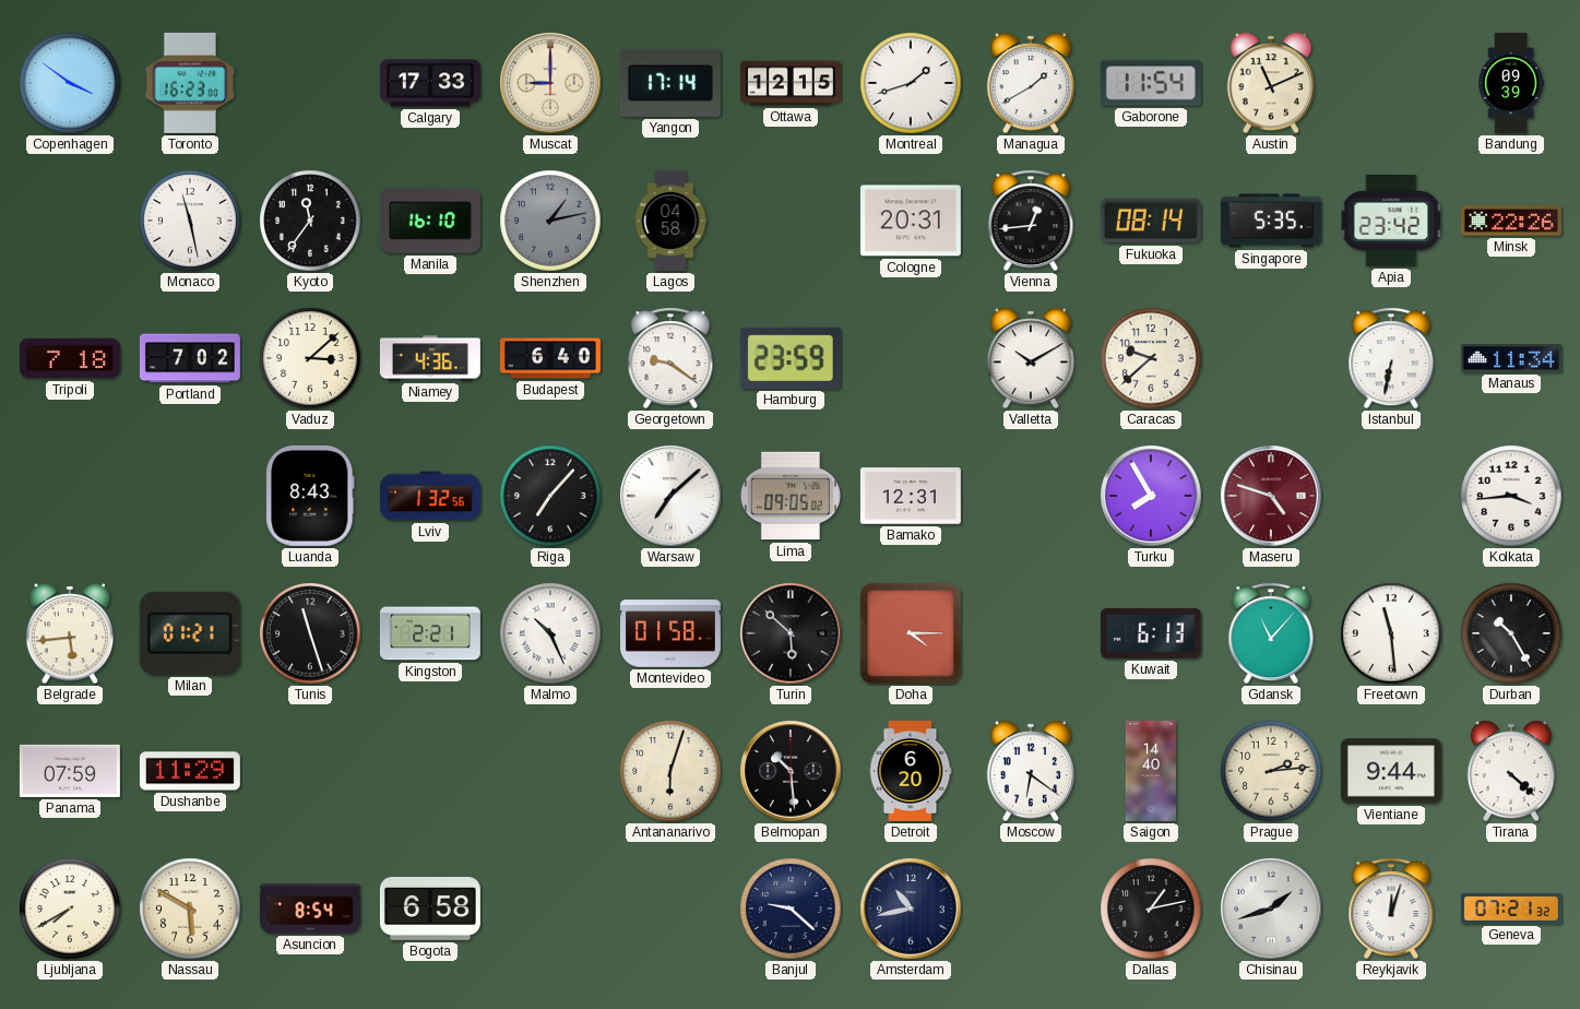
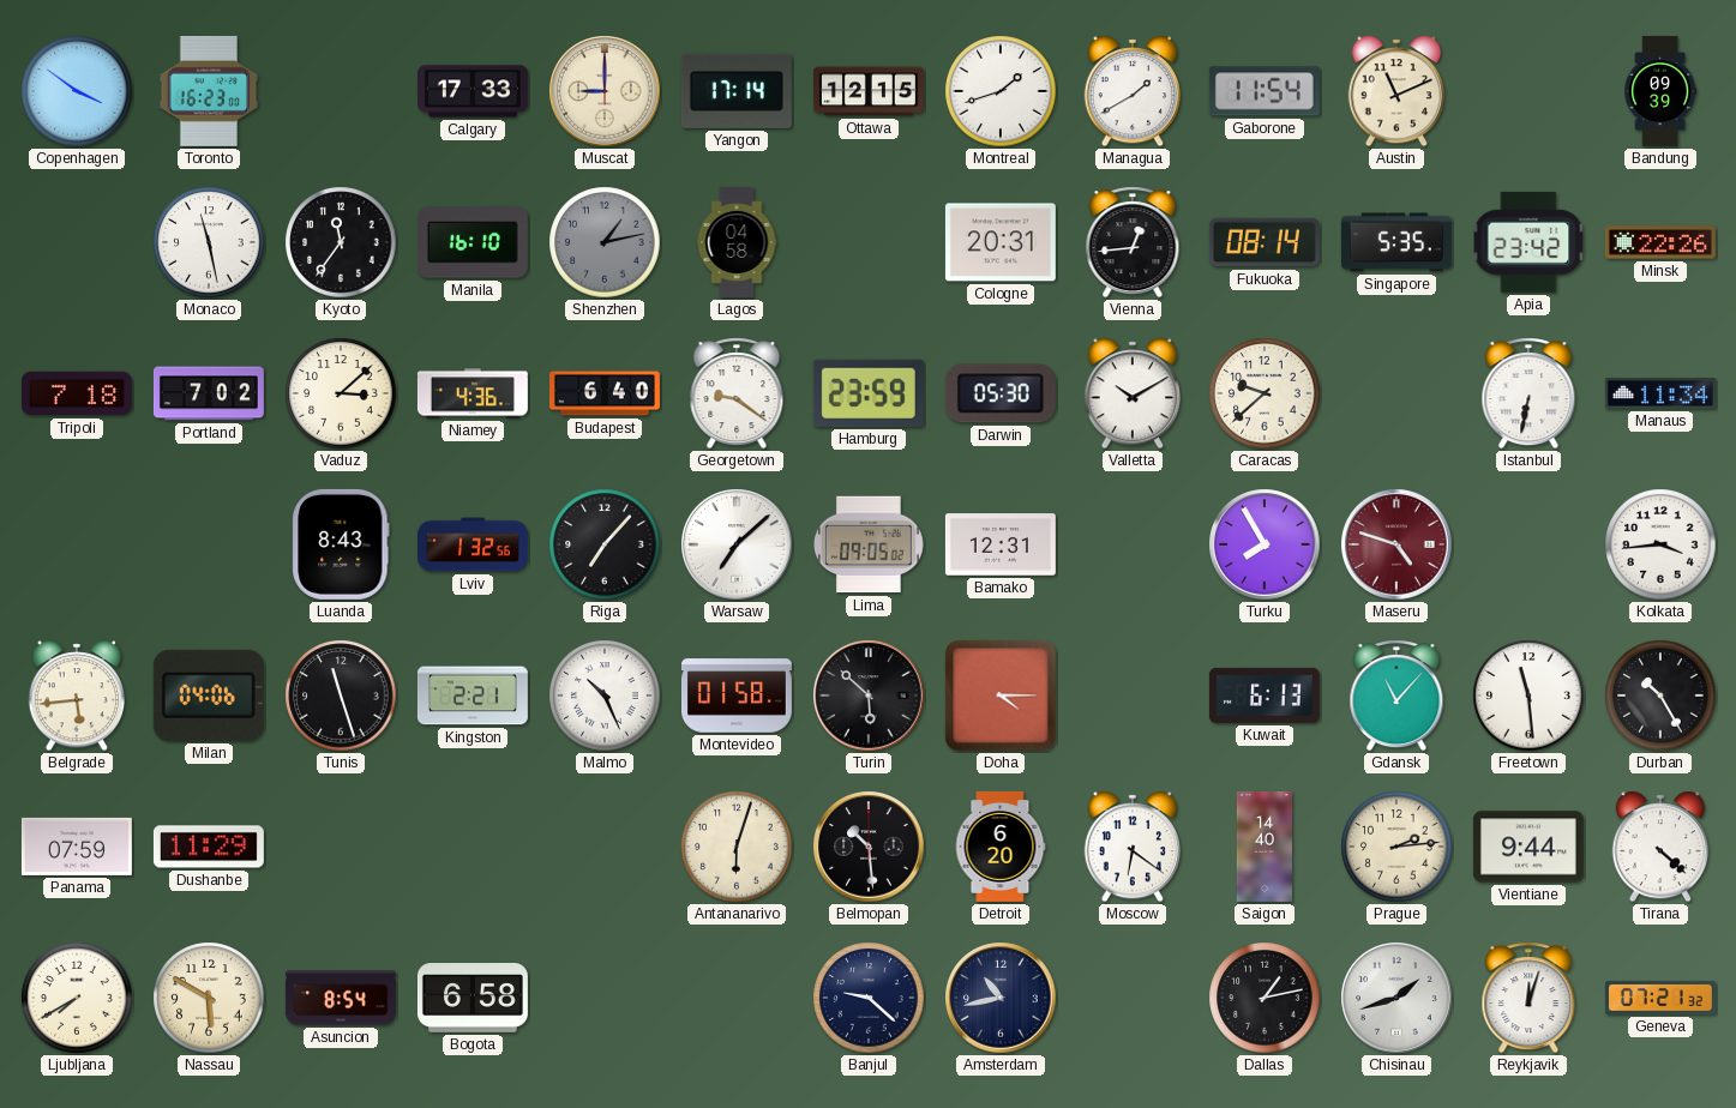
Darwin: none -> 05:30 (1001, 393)
Milan: 01:21 -> 04:06 (209, 695)
